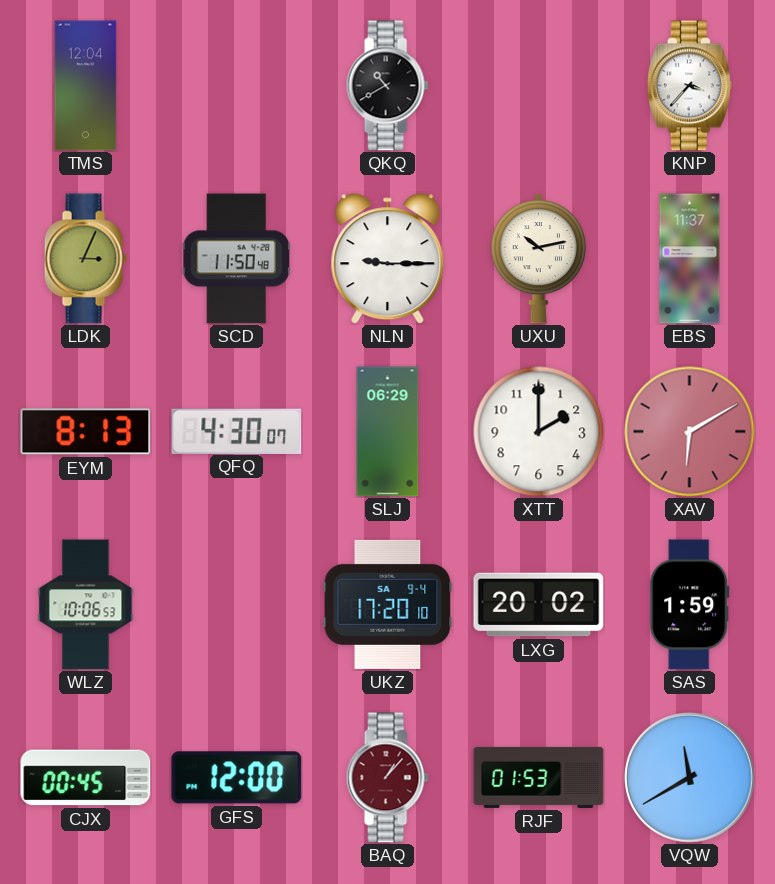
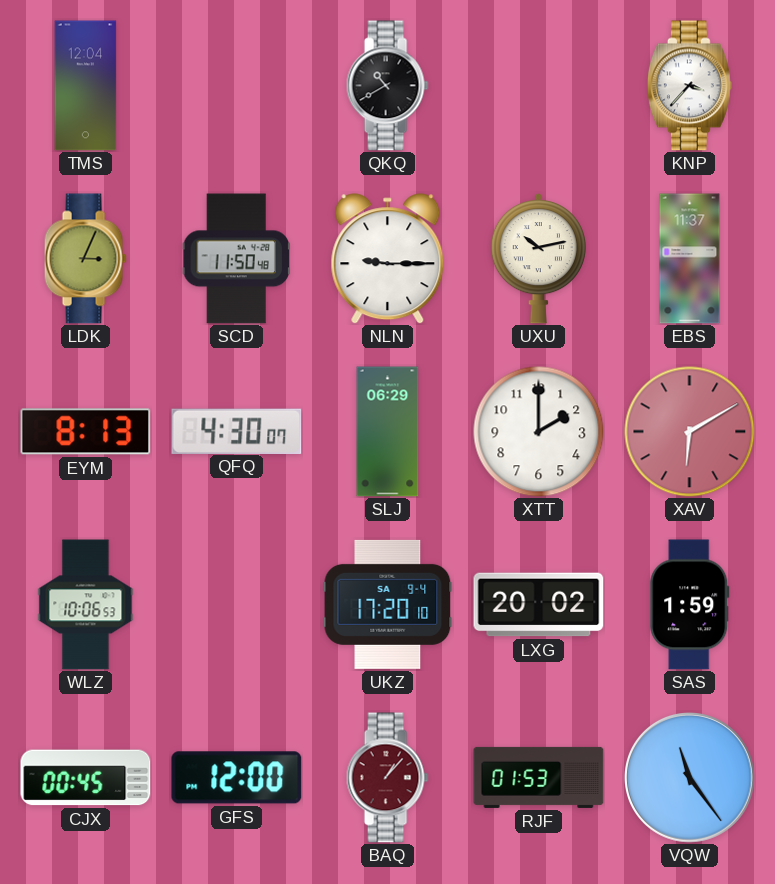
VQW: 11:40 -> 11:24 (690, 778)
